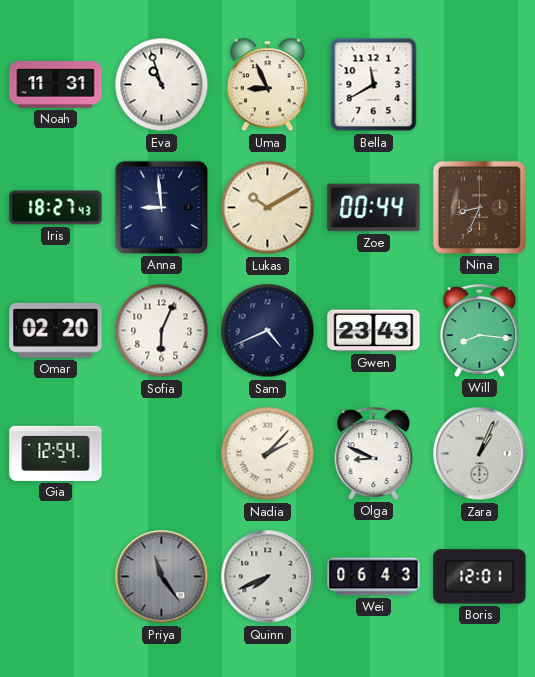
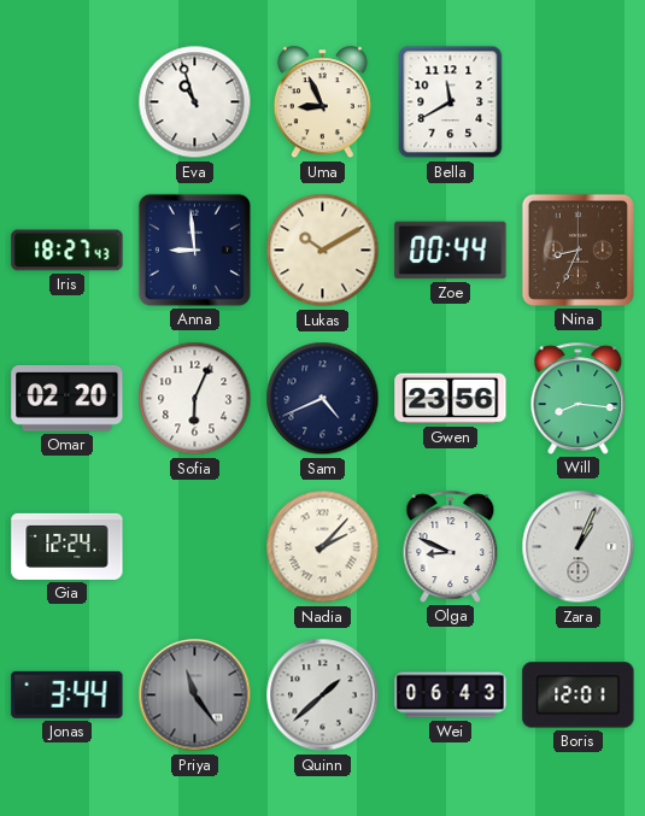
Noah: 11:31 -> none (56, 85)
Gwen: 23:43 -> 23:56 (451, 399)
Gia: 12:54 -> 12:24 (68, 546)
Jonas: none -> 3:44 (68, 694)
Quinn: 7:41 -> 1:38 (323, 695)
